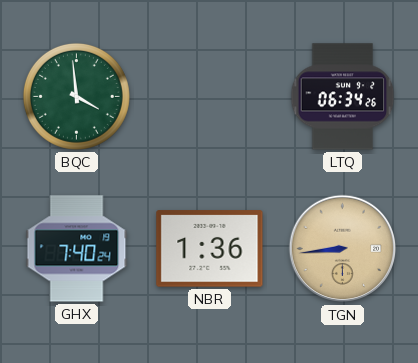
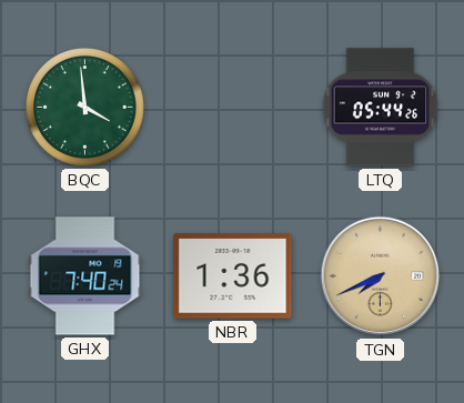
LTQ: 06:34 -> 05:44 (381, 108)
TGN: 8:44 -> 7:41 (381, 276)
